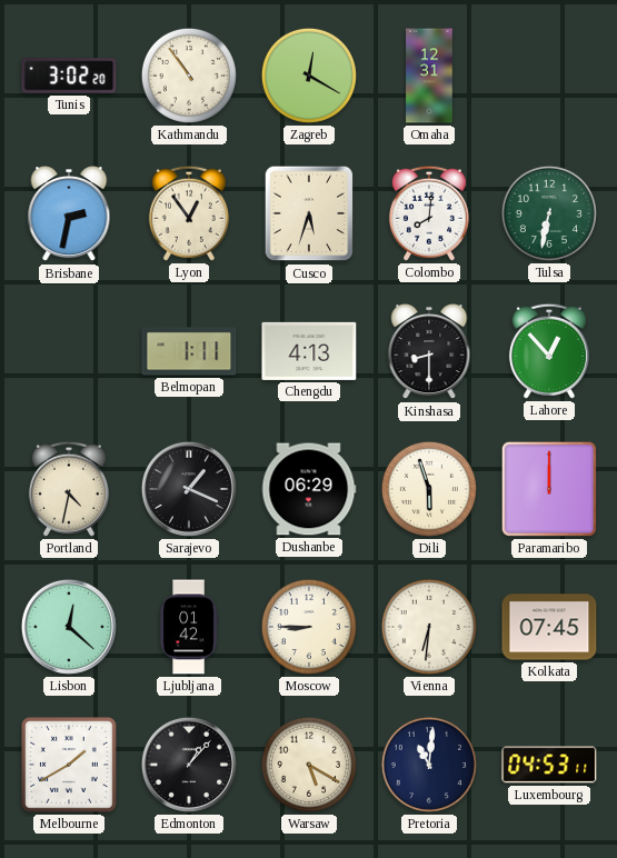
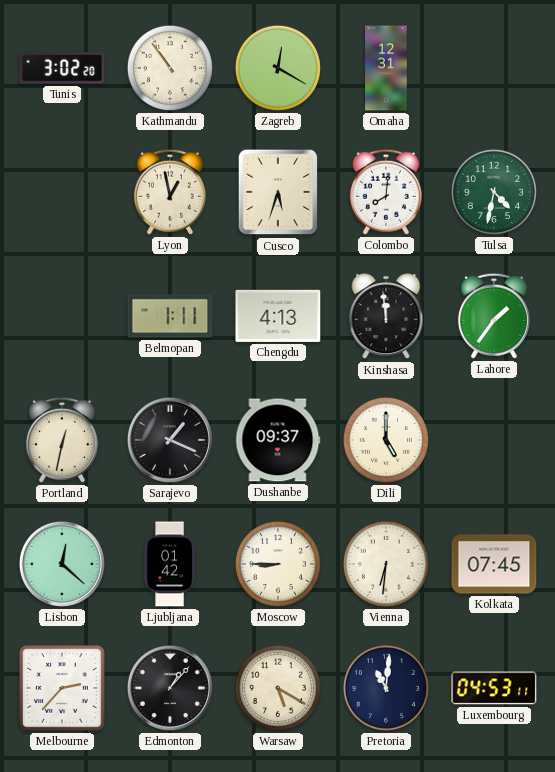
Brisbane: 2:32 -> none (69, 214)
Lyon: 12:54 -> 12:58 (170, 192)
Tulsa: 6:32 -> 4:32 (494, 192)
Kinshasa: 8:30 -> 11:59 (386, 317)
Lahore: 12:53 -> 1:36 (494, 316)
Portland: 4:32 -> 12:32 (62, 440)
Dushanbe: 06:29 -> 09:37 (278, 440)
Dili: 5:57 -> 5:00 (386, 440)
Paramaribo: 12:00 -> none (549, 489)
Melbourne: 1:40 -> 2:37 (63, 689)
